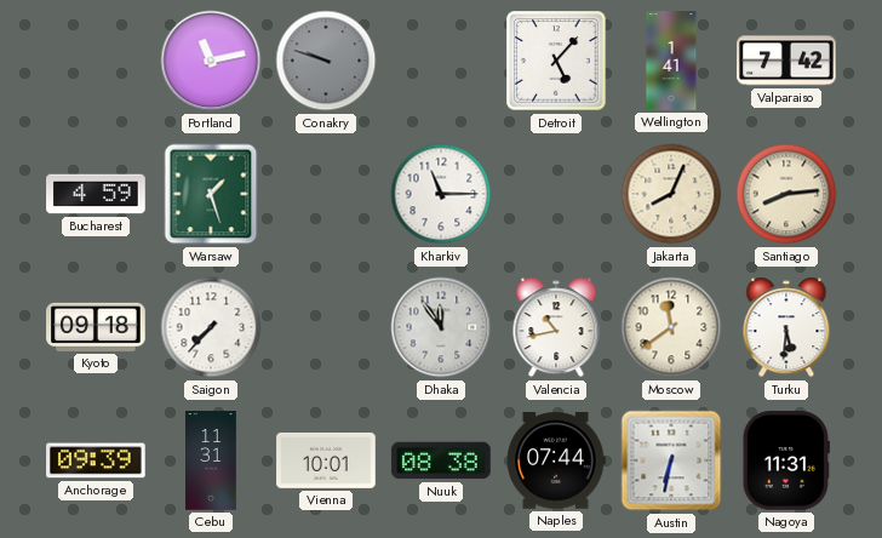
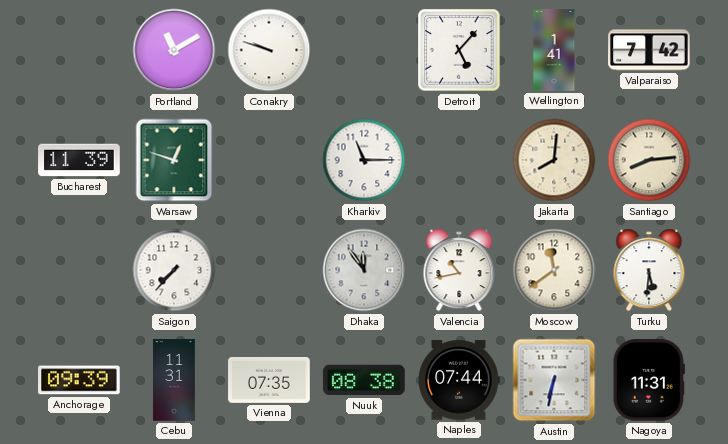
Portland: 11:13 -> 11:10 (174, 50)
Conakry dial: grey -> white (269, 50)
Bucharest: 4:59 -> 11:39 (79, 160)
Warsaw: 1:27 -> 12:48 (174, 160)
Jakarta: 8:04 -> 8:01 (554, 160)
Kyoto: 09:18 -> none (96, 327)
Vienna: 10:01 -> 07:35 (269, 381)
